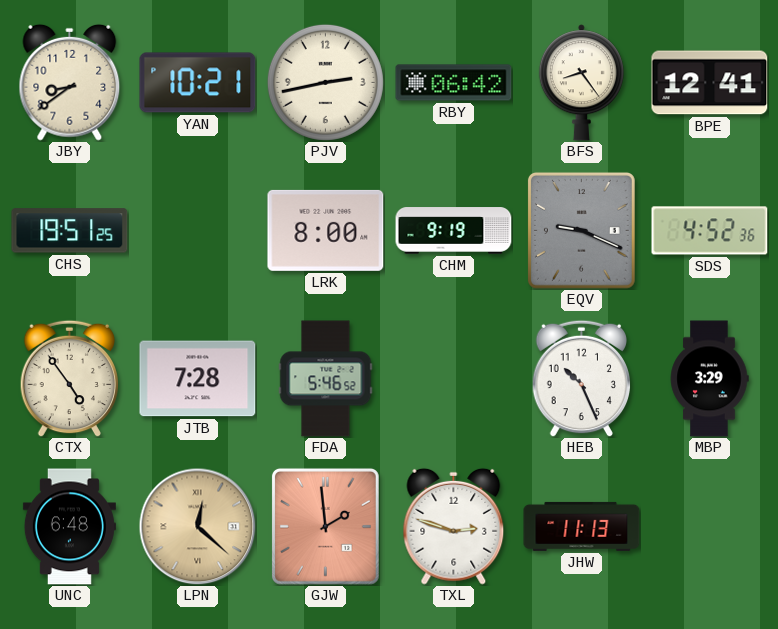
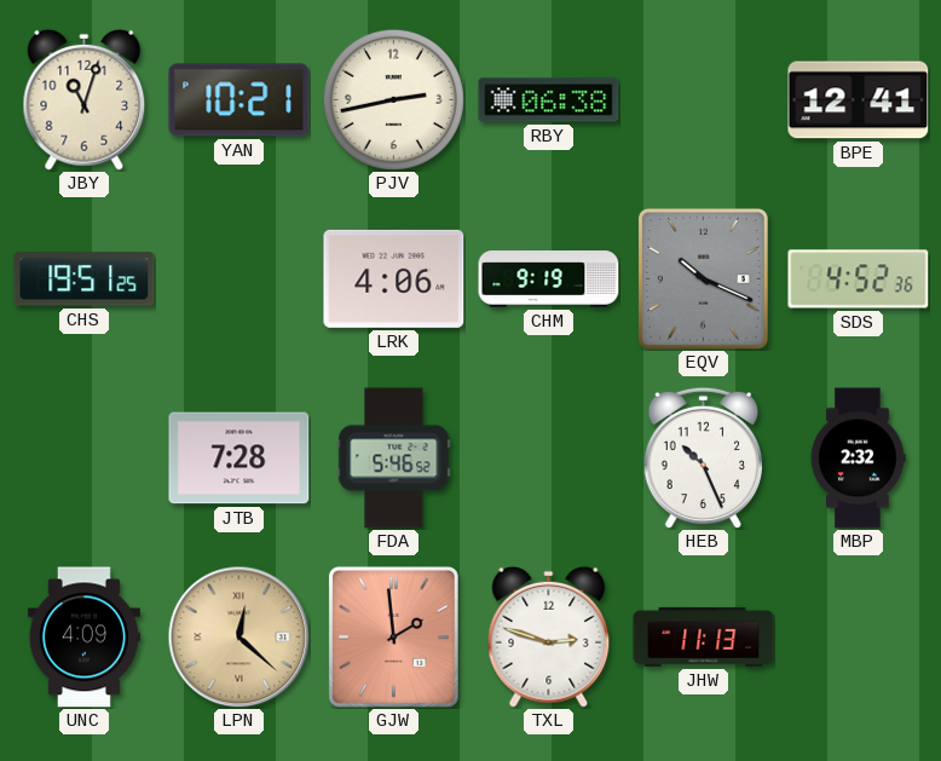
JBY: 8:39 -> 11:03 (85, 99)
RBY: 06:42 -> 06:38 (549, 100)
BFS: 8:24 -> none (581, 83)
LRK: 8:00 -> 4:06 (394, 278)
EQV: 9:19 -> 10:19 (703, 278)
CTX: 4:54 -> none (70, 378)
MBP: 3:29 -> 2:32 (858, 459)
UNC: 6:48 -> 4:09 (83, 638)
